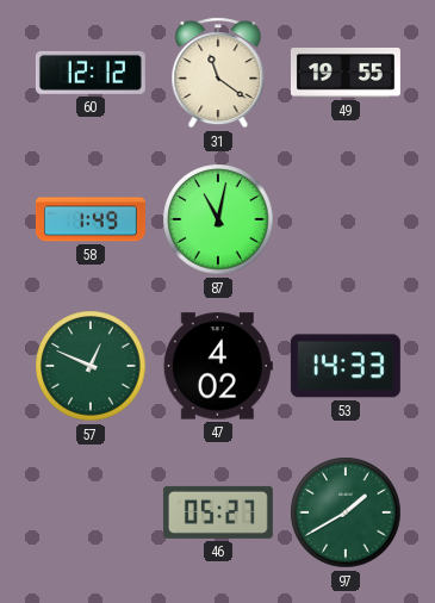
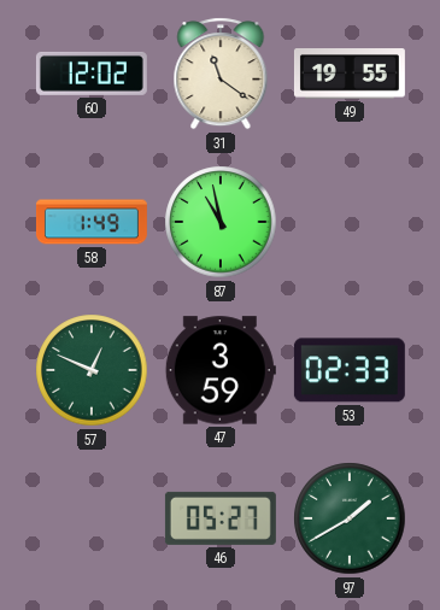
60: 12:12 -> 12:02 (92, 74)
87: 11:02 -> 10:58 (221, 222)
47: 4:02 -> 3:59 (221, 370)
53: 14:33 -> 02:33 (350, 370)
